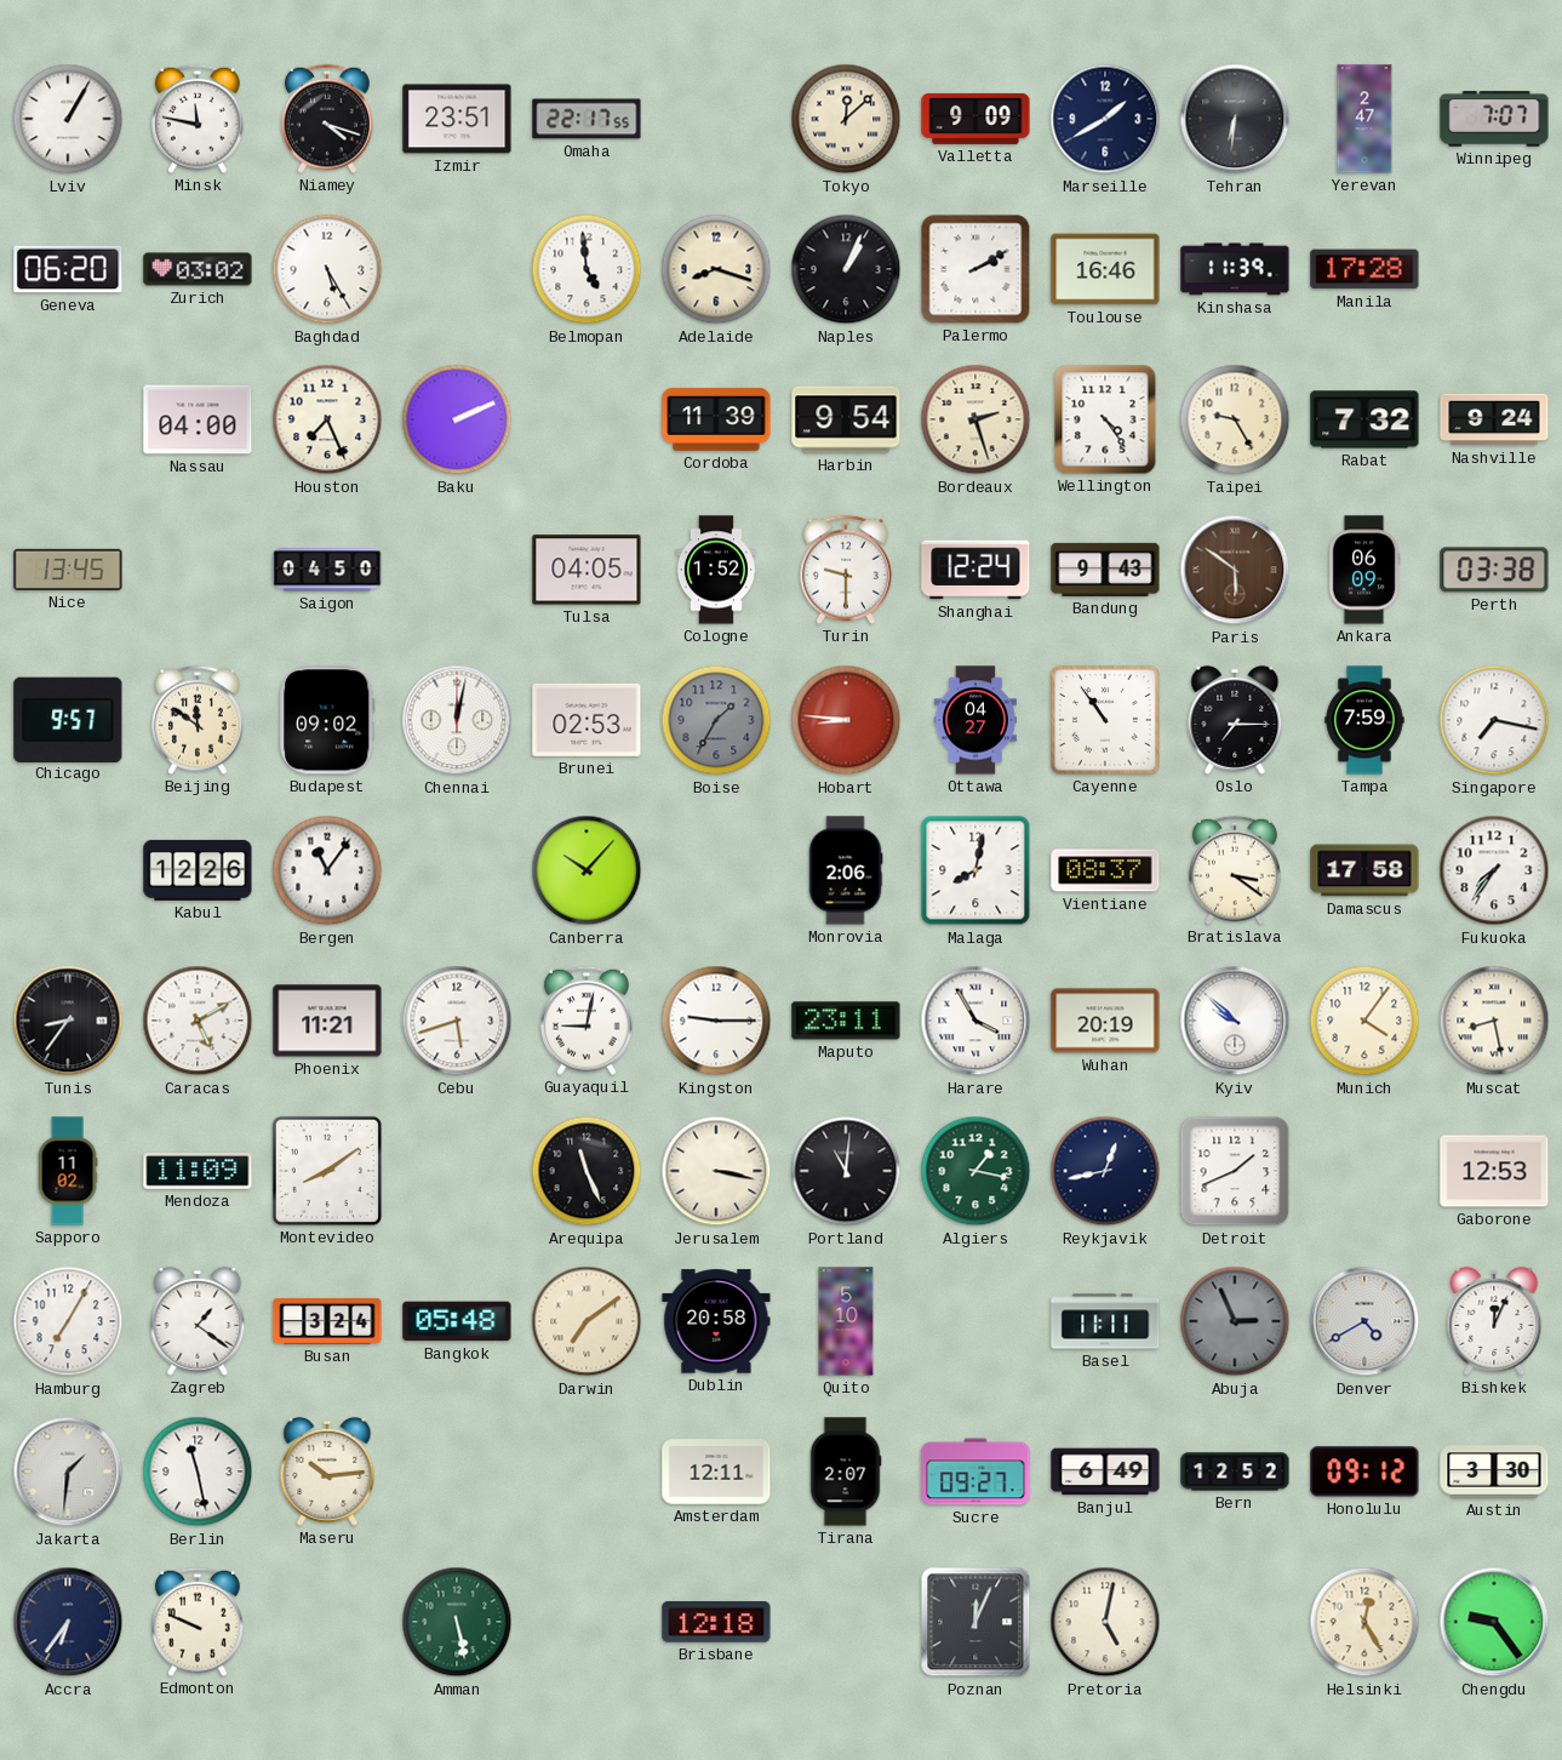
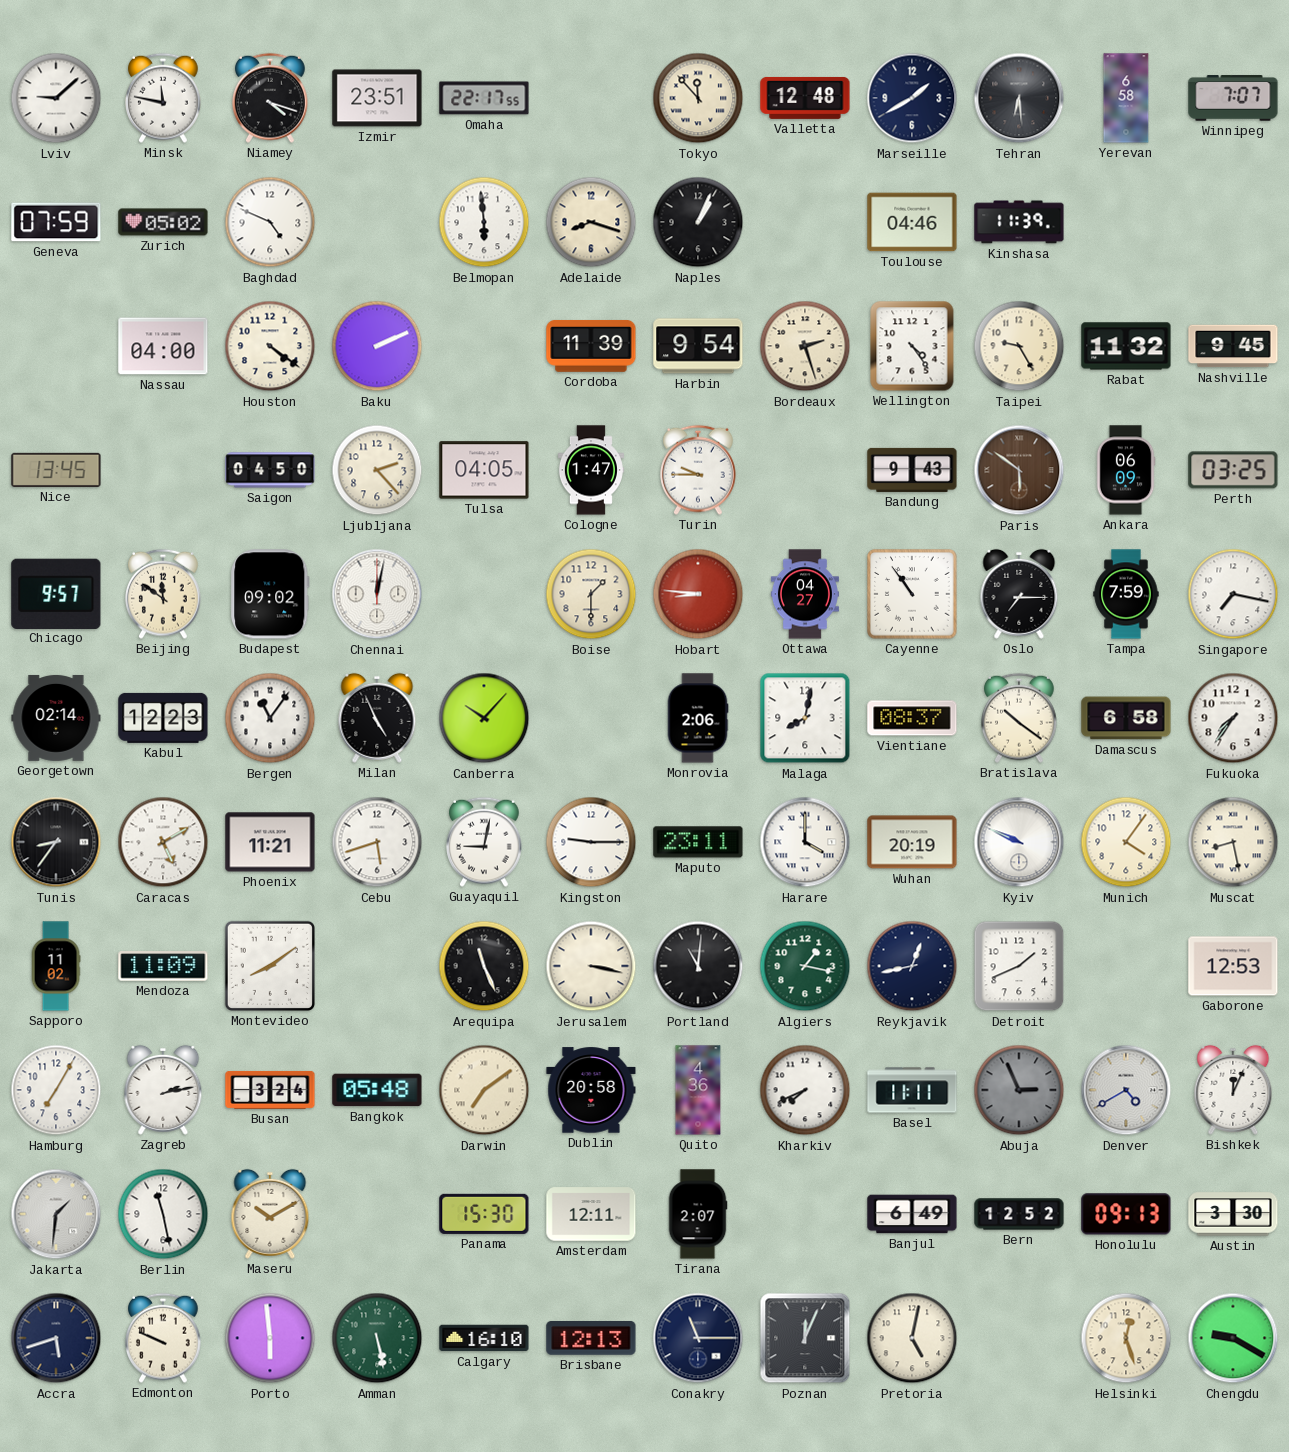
Lviv: 1:05 -> 9:08 (56, 98)
Tokyo: 12:08 -> 11:53 (698, 98)
Valletta: 9:09 -> 12:48 (805, 98)
Tehran: 6:31 -> 6:29 (1019, 98)
Yerevan: 2:47 -> 6:58 (1126, 98)
Geneva: 06:20 -> 07:59 (56, 222)
Zurich: 03:02 -> 05:02 (163, 222)
Baghdad: 5:25 -> 4:49 (270, 222)
Belmopan: 4:59 -> 5:59 (484, 222)
Palermo: 2:10 -> none (975, 269)
Toulouse: 16:46 -> 04:46 (912, 222)
Manila: 17:28 -> none (1364, 269)
Houston: 7:26 -> 4:21 (270, 346)
Rabat: 7:32 -> 11:32 (1126, 346)
Nashville: 9:24 -> 9:45 (1233, 346)
Ljubljana: none -> 2:23 (377, 470)
Cologne: 1:52 -> 1:47 (591, 470)
Turin: 9:30 -> 9:45 (699, 470)
Shanghai: 12:24 -> none (975, 570)
Perth: 03:38 -> 03:25 (1233, 470)
Brunei: 02:53 -> none (587, 720)
Boise: 1:35 -> 1:30 (591, 594)
Boise dial: grey -> cream (591, 594)
Georgetown: none -> 02:14 (56, 718)
Kabul: 12:26 -> 12:23 (163, 718)
Milan: none -> 4:56 (377, 718)
Bratislava: 3:21 -> 10:21 (1020, 718)
Damascus: 17:58 -> 6:58 (1126, 718)
Harare: 3:55 -> 4:00 (805, 842)
Kyiv: 9:52 -> 9:49 (1019, 842)
Zagreb: 1:21 -> 2:13 (163, 1090)
Quito: 5:10 -> 4:36 (698, 1090)
Kharkiv: none -> 7:41 (805, 1090)
Maseru: 10:14 -> 10:10 (270, 1214)
Panama: none -> 15:30 (484, 1214)
Sucre: 09:27 -> none (975, 1472)
Honolulu: 09:12 -> 09:13 (1126, 1214)
Accra: 6:36 -> 5:42 (56, 1338)
Porto: none -> 5:59 (270, 1338)
Calgary: none -> 16:10 (484, 1338)
Brisbane: 12:18 -> 12:13 (591, 1338)
Conakry: none -> 11:15 (698, 1338)
Helsinki: 12:25 -> 12:27 (1126, 1338)
Chengdu: 9:24 -> 9:20 (1233, 1338)
